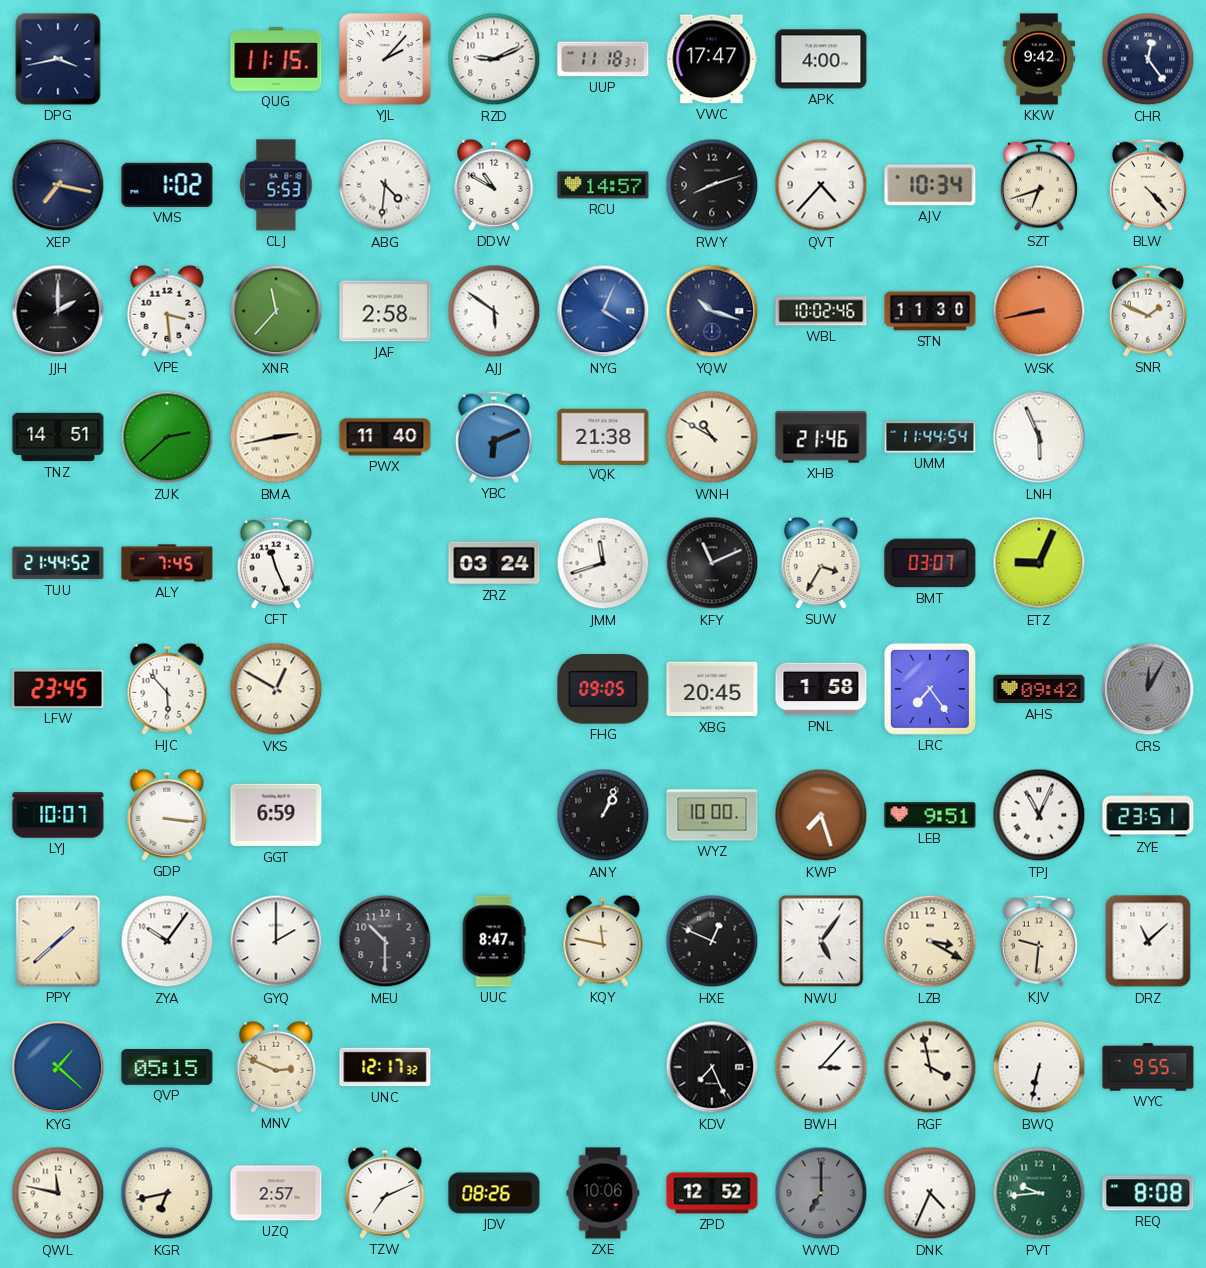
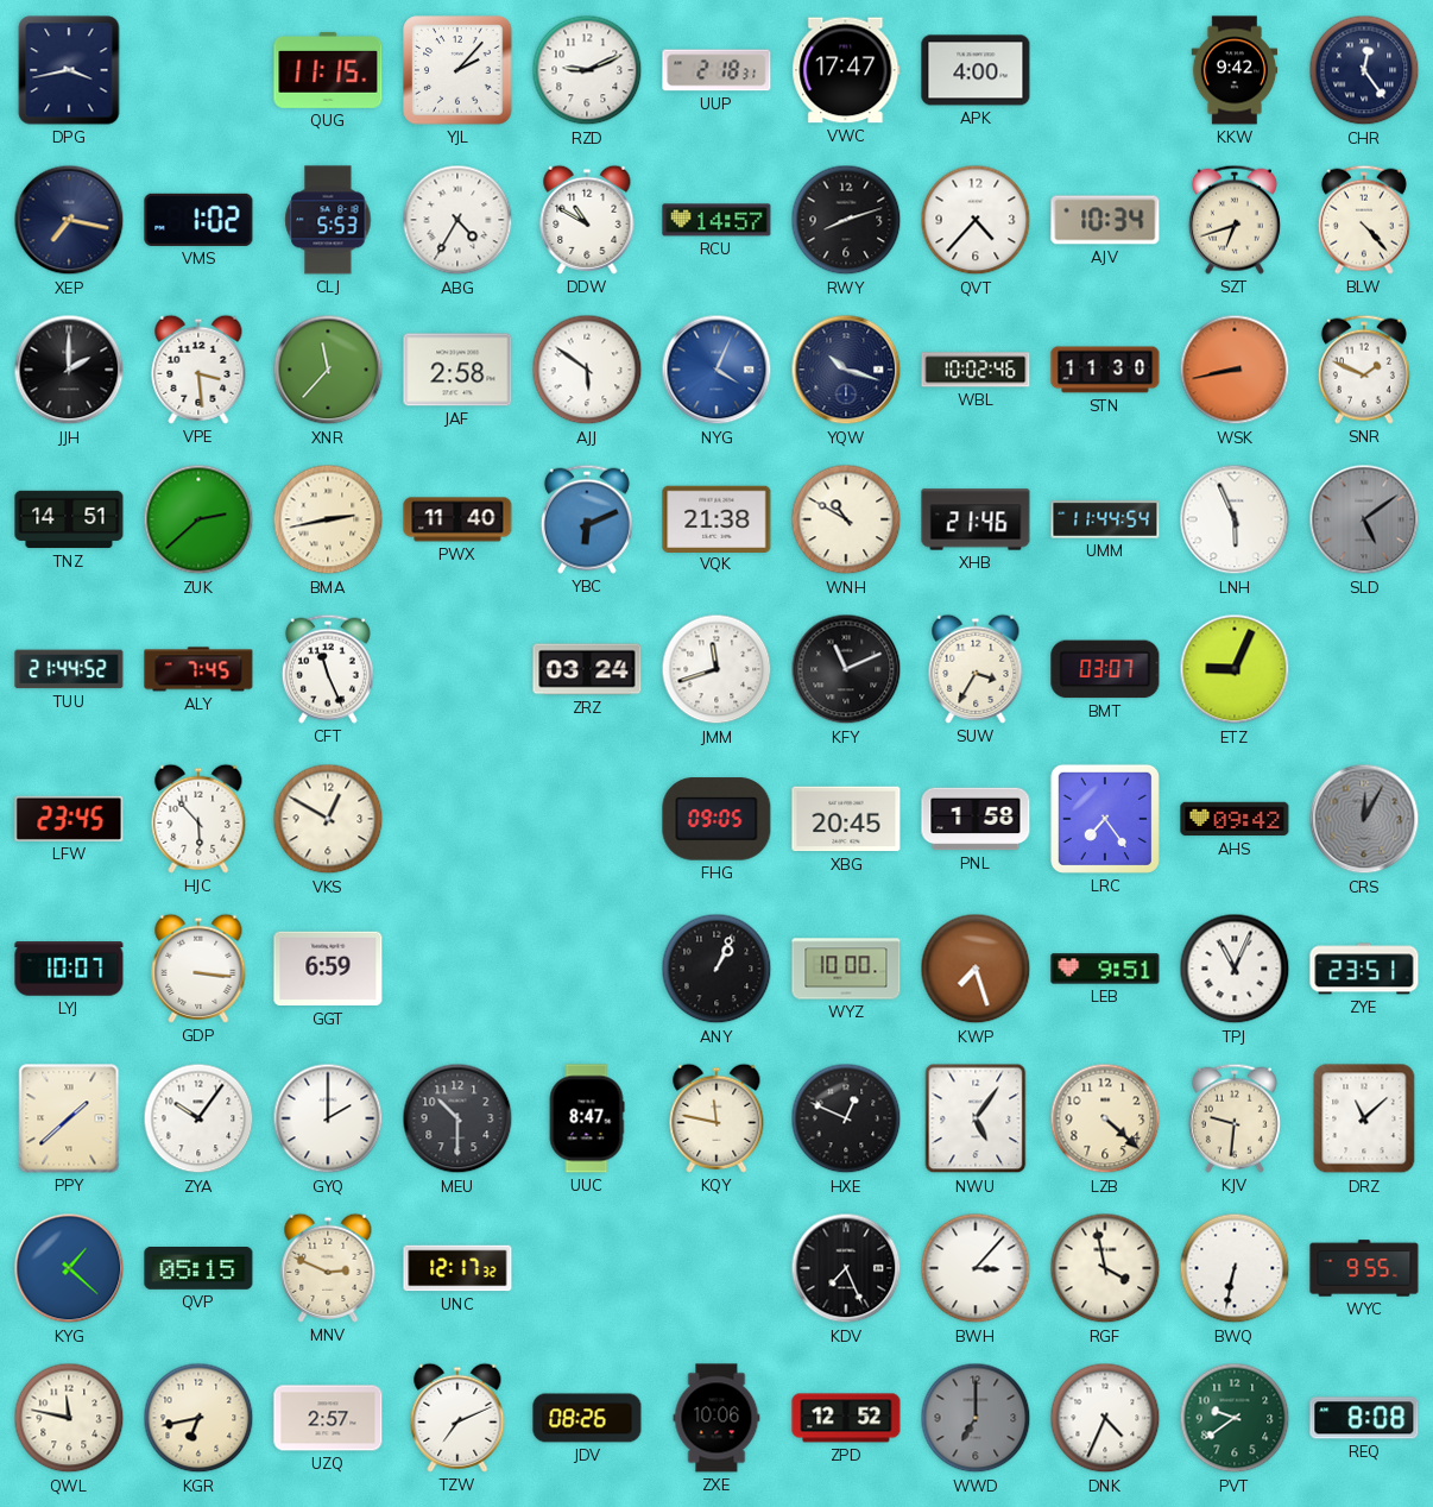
UUP: 11:18 -> 2:18 (716, 70)
ABG: 4:31 -> 4:35 (457, 220)
SLD: none -> 5:09 (1364, 519)
LZB: 3:20 -> 4:22 (1105, 1118)
PVT: 9:44 -> 9:39 (1235, 1418)
